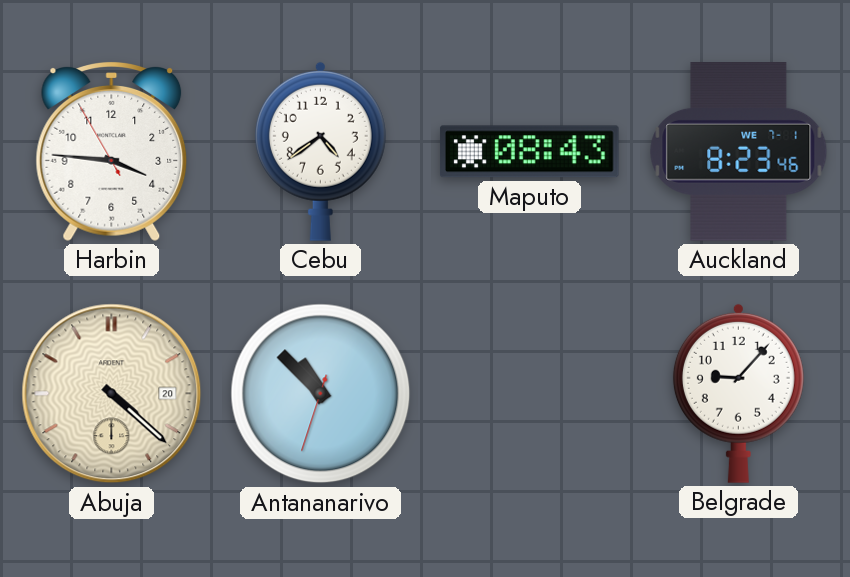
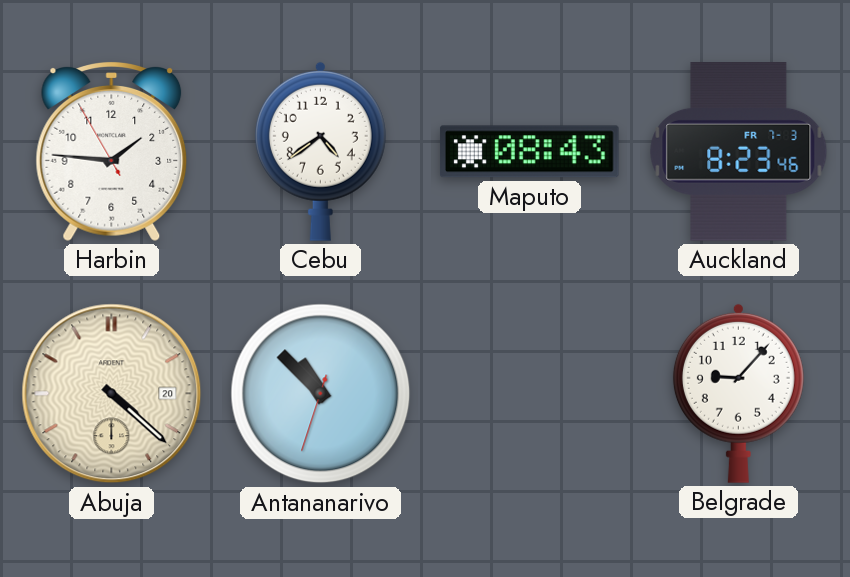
Harbin: 3:45 -> 1:45 (112, 152)
Auckland date: WE 7-1 -> FR 7-3 (739, 152)
